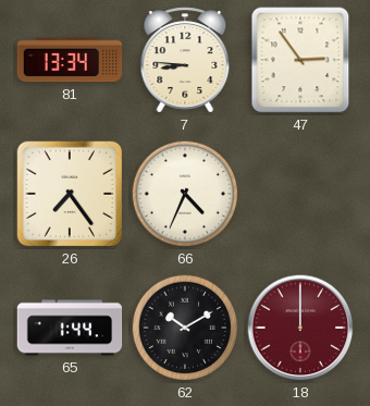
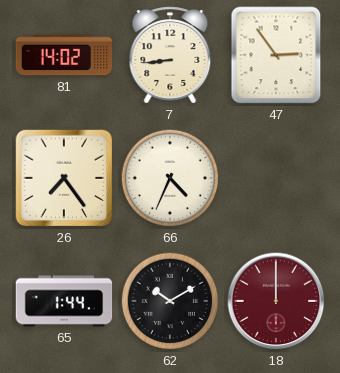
81: 13:34 -> 14:02 (64, 55)
7: 8:46 -> 8:44 (170, 55)
